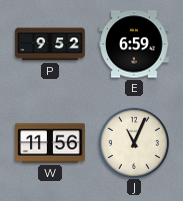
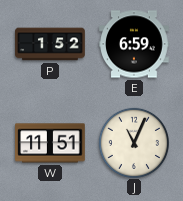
P: 9:52 -> 1:52 (50, 44)
W: 11:56 -> 11:51 (50, 143)
